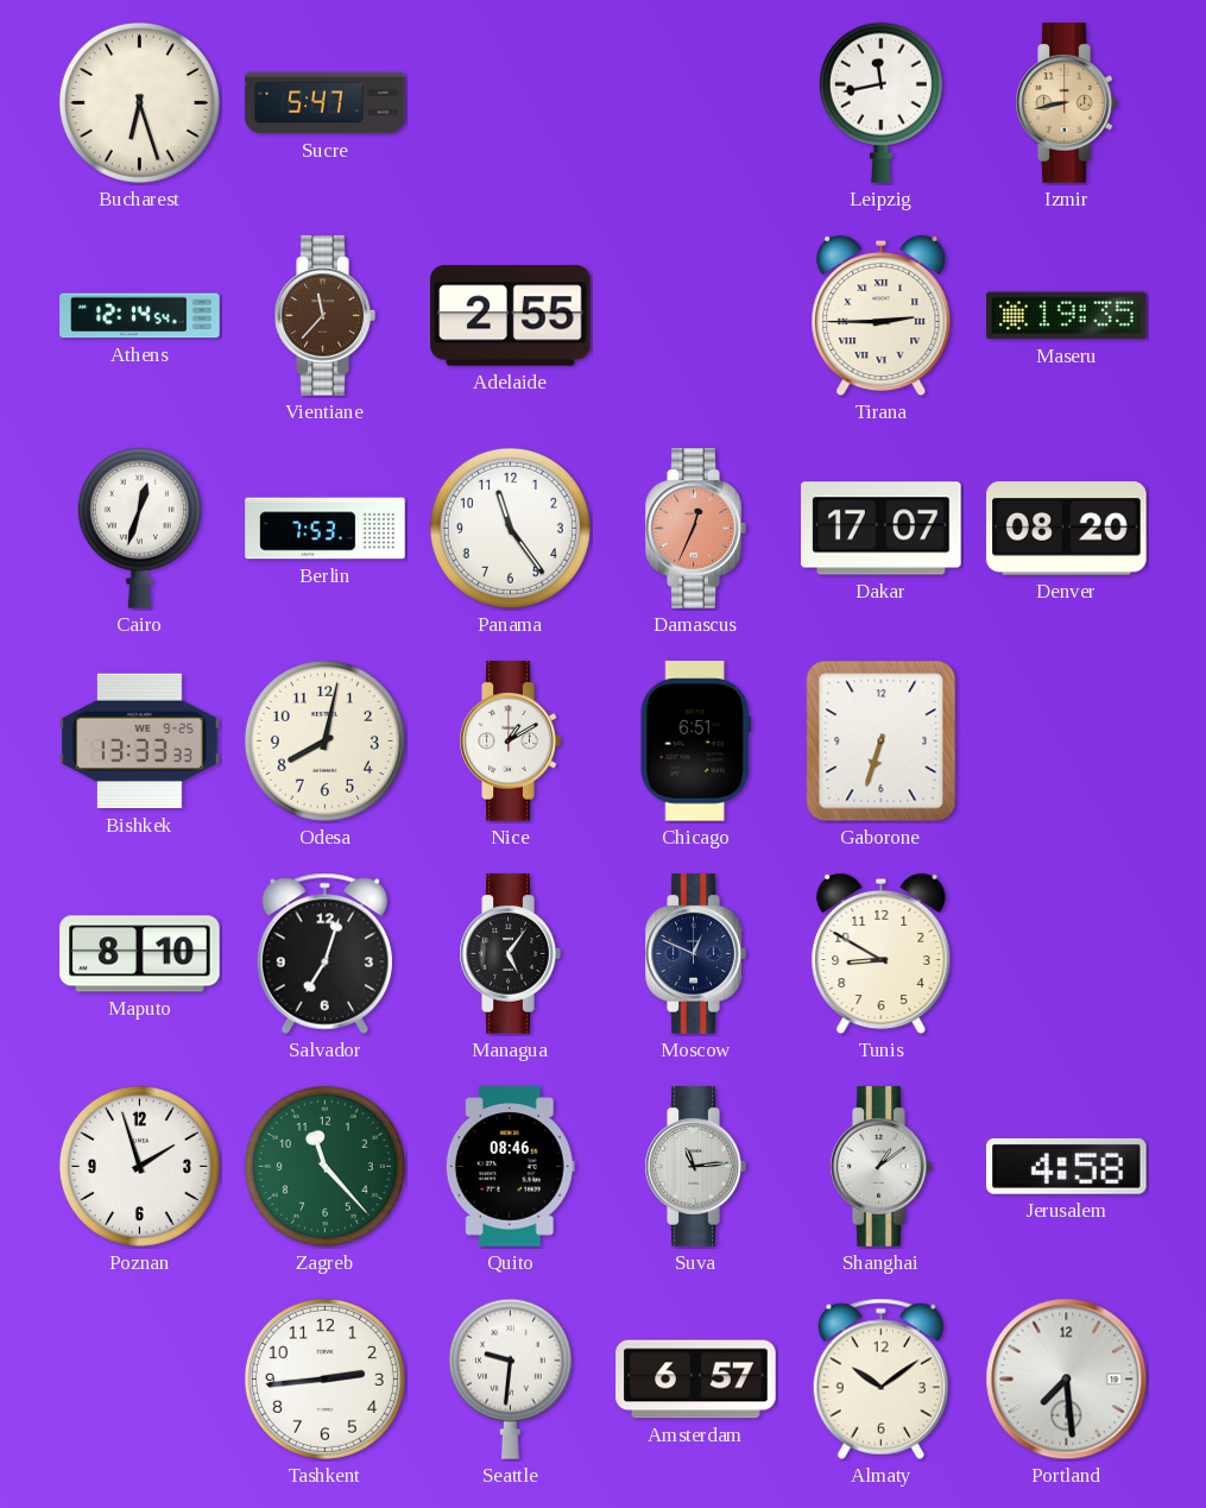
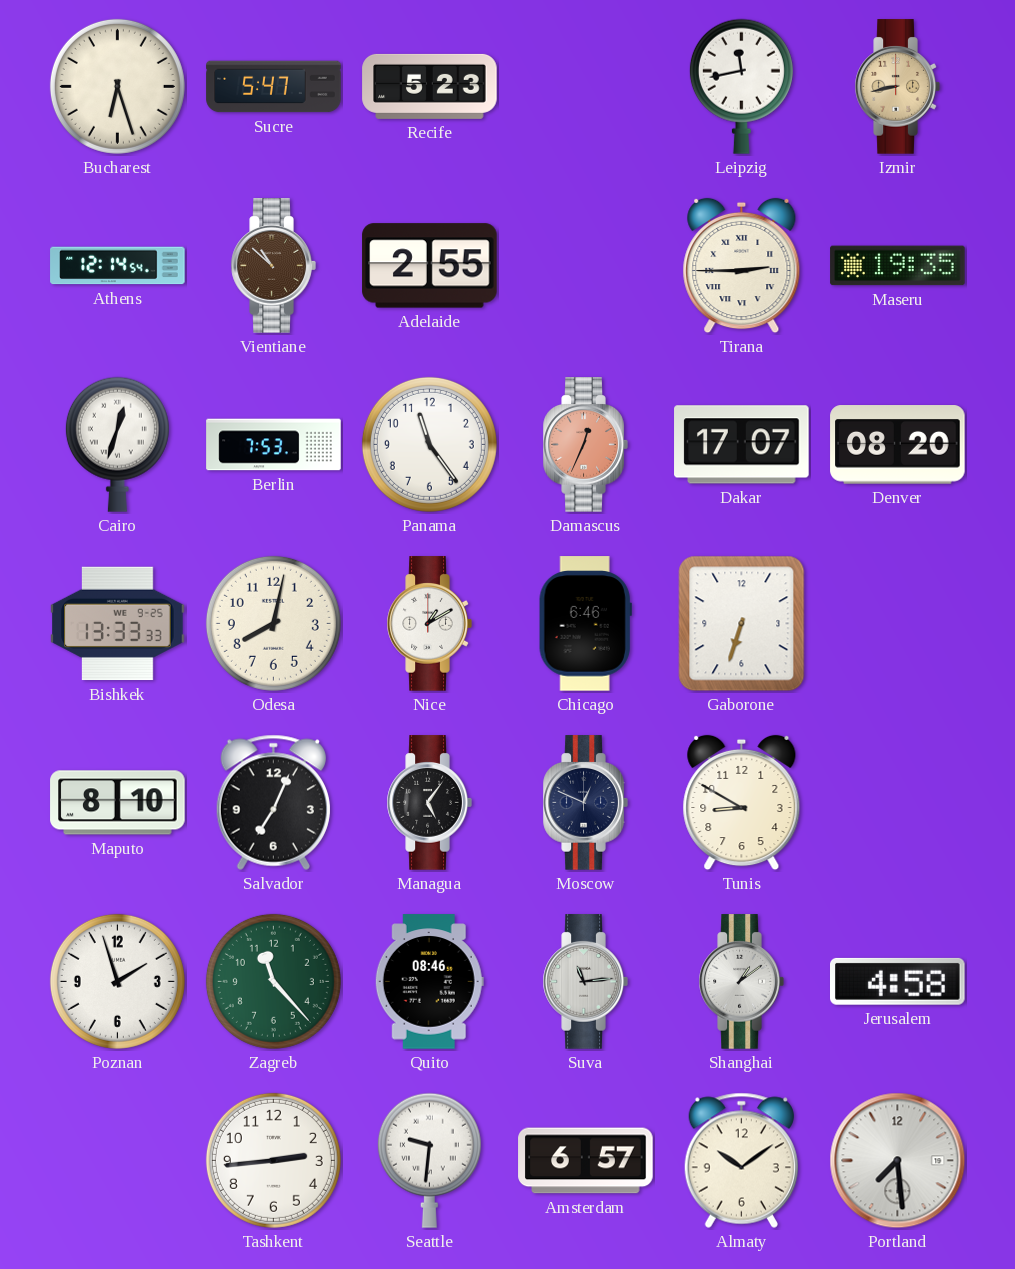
Recife: none -> 5:23 (430, 86)
Vientiane: 11:37 -> 10:52 (273, 266)
Chicago: 6:51 -> 6:46 (585, 624)
Salvador: 7:03 -> 7:04 (273, 802)
